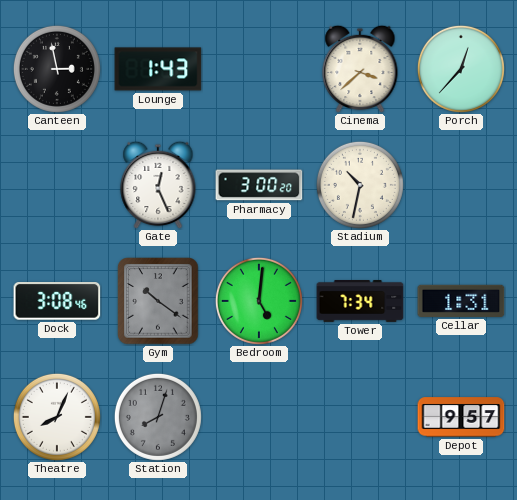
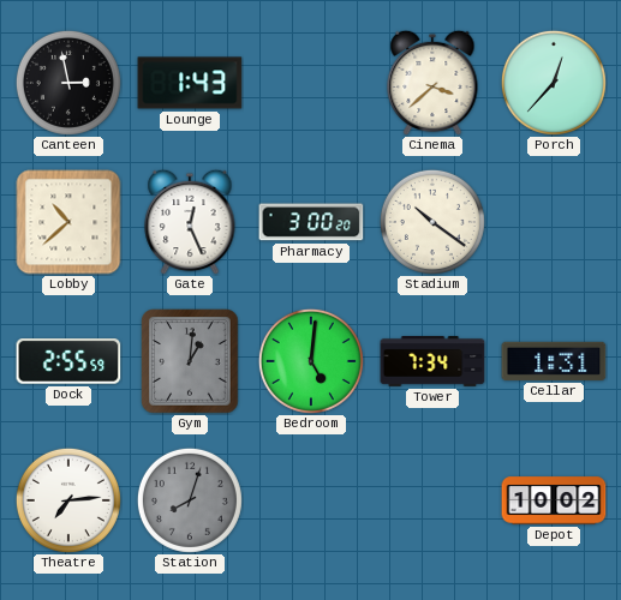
Lobby: none -> 10:38 (68, 222)
Stadium: 10:32 -> 10:21 (432, 222)
Dock: 3:08 -> 2:55 (68, 361)
Gym: 10:21 -> 1:01 (190, 361)
Theatre: 8:04 -> 7:14 (68, 500)
Depot: 9:57 -> 10:02 (554, 500)
